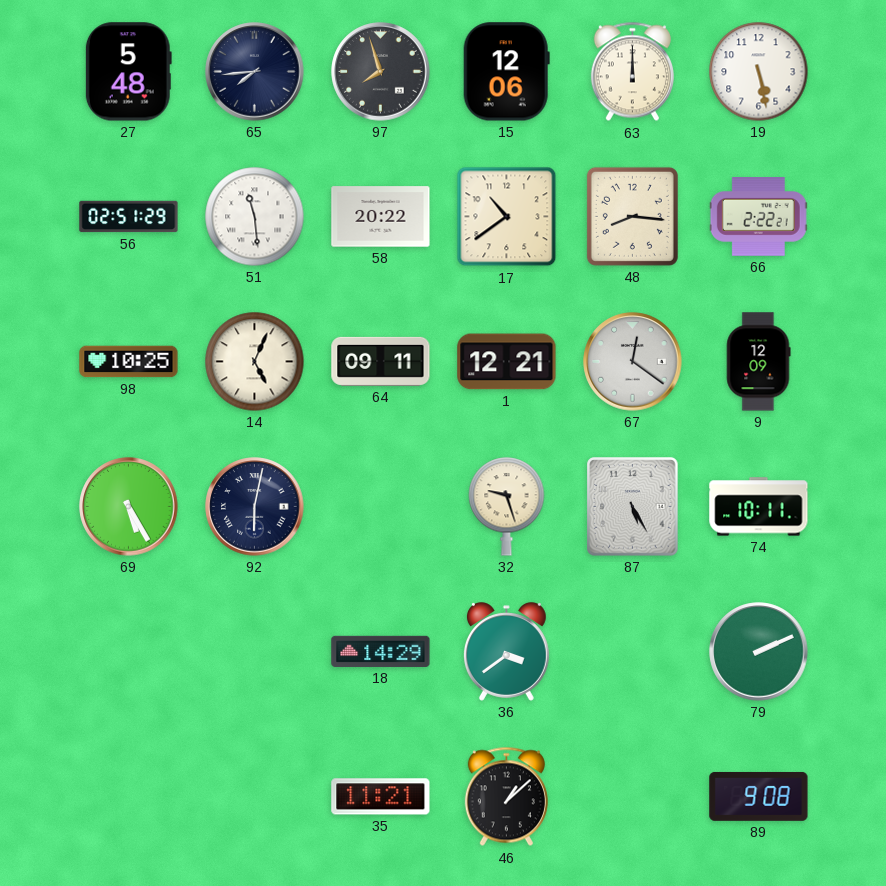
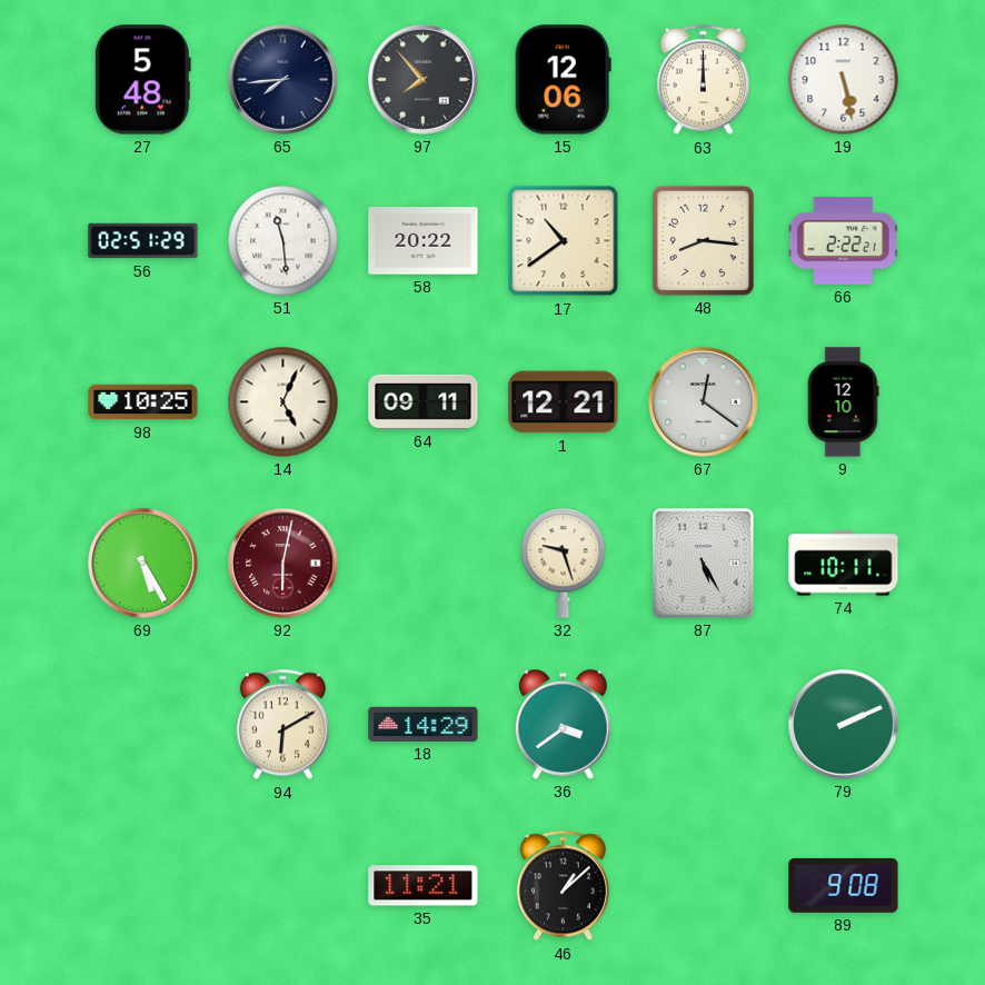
97: 7:57 -> 7:53 (424, 80)
9: 12:09 -> 12:10 (843, 402)
92 dial: navy -> burgundy (283, 564)
94: none -> 6:10 (282, 725)
